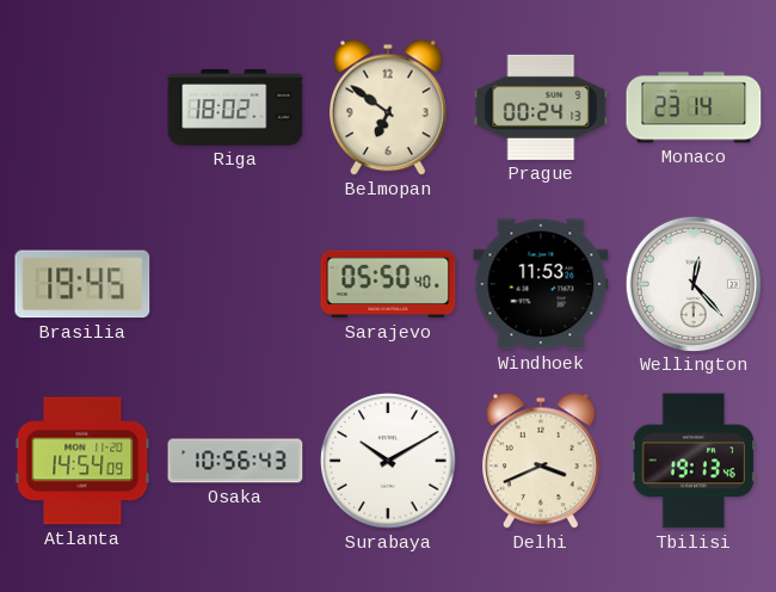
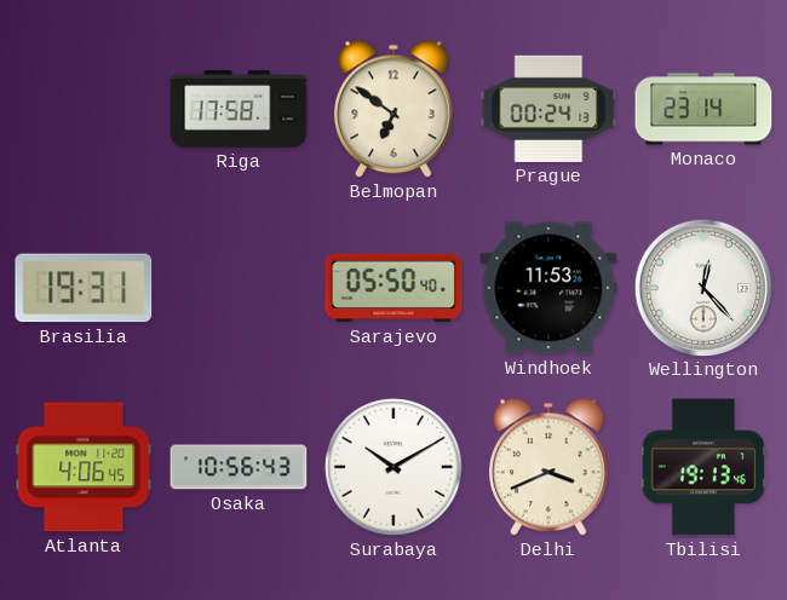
Riga: 18:02 -> 17:58 (239, 109)
Brasilia: 19:45 -> 19:31 (84, 288)
Atlanta: 14:54 -> 4:06 (84, 467)
